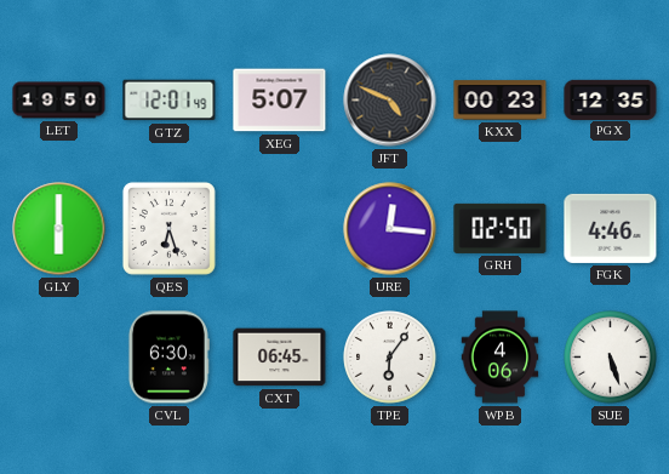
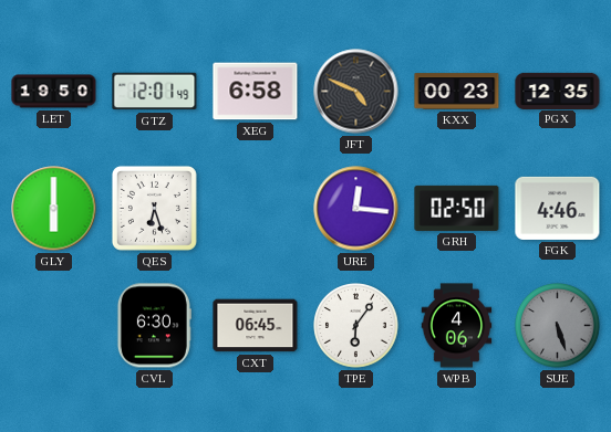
XEG: 5:07 -> 6:58 (256, 92)
SUE dial: white -> grey (558, 326)
